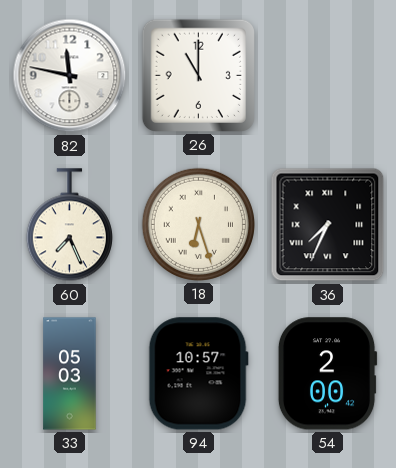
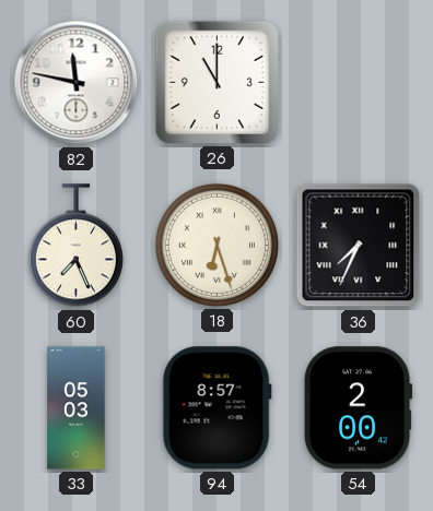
94: 10:57 -> 8:57 (216, 408)
